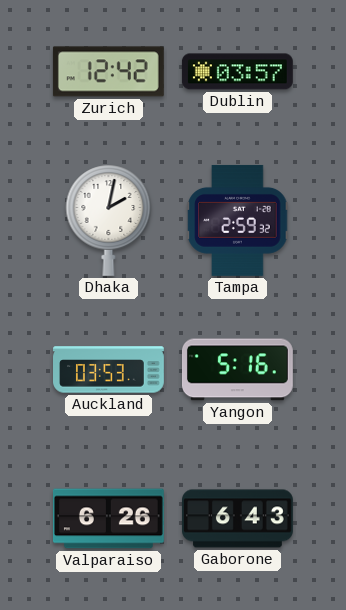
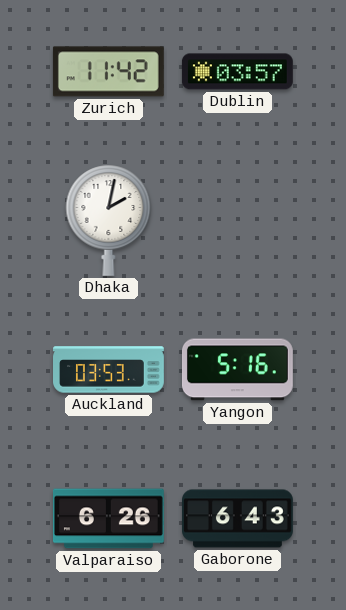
Zurich: 12:42 -> 11:42 (108, 72)
Tampa: 2:59 -> none (238, 220)
